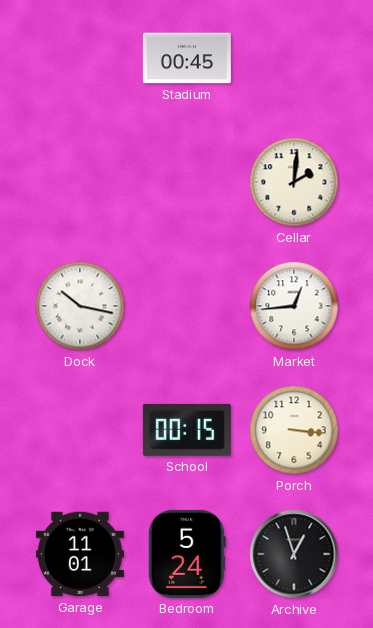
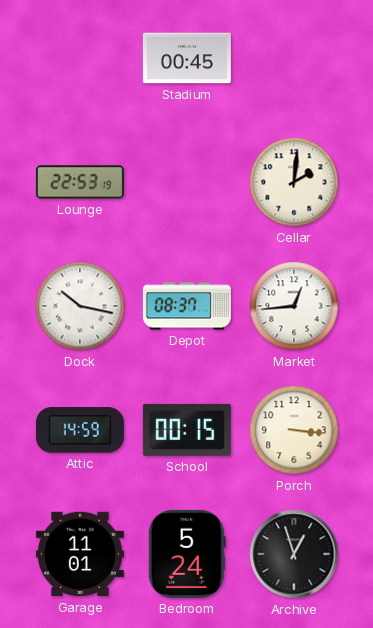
Lounge: none -> 22:53 (80, 182)
Depot: none -> 08:37 (187, 306)
Attic: none -> 14:59 (80, 430)
